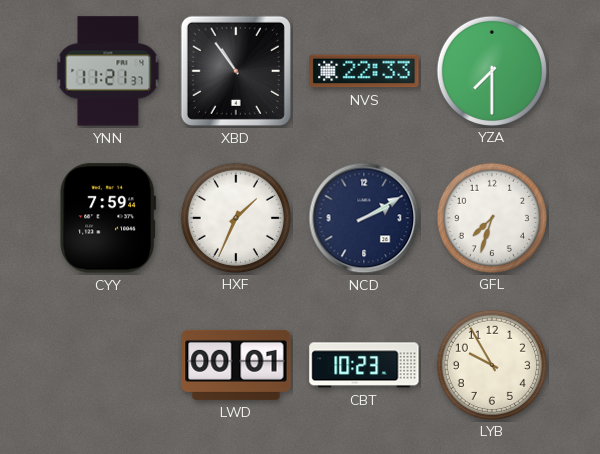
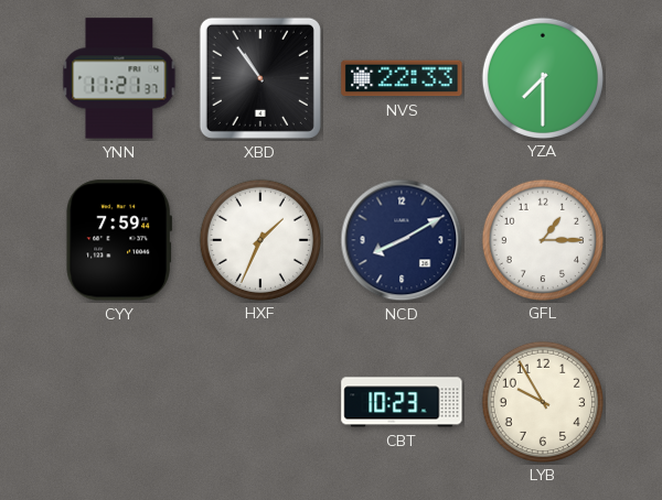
NCD: 2:10 -> 8:10 (402, 240)
GFL: 7:33 -> 1:15 (542, 239)
LWD: 00:01 -> none (236, 365)
